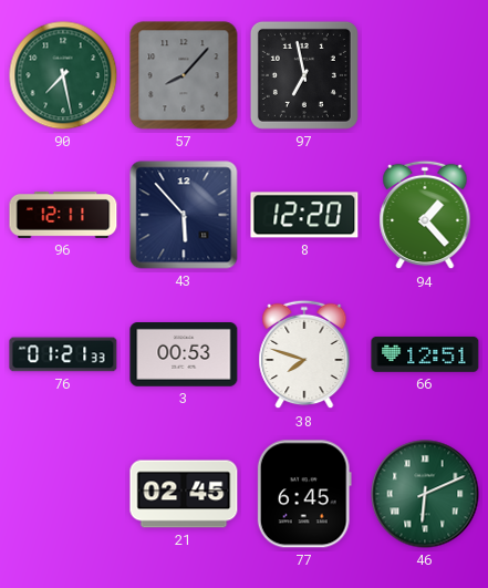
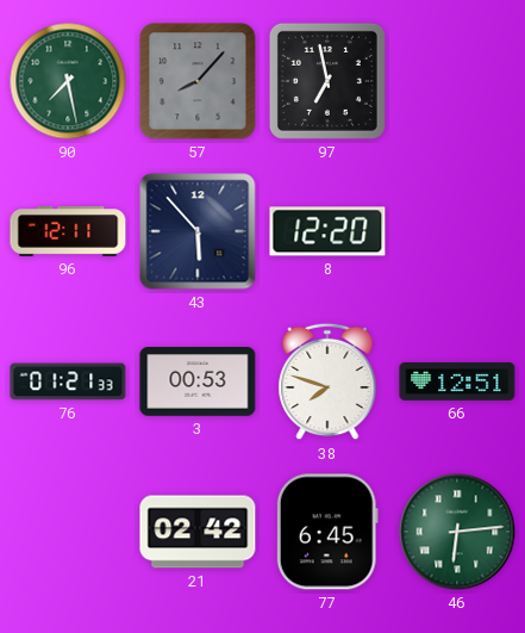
94: 1:23 -> none (425, 215)
21: 02:45 -> 02:42 (198, 532)
46: 6:11 -> 6:14 (457, 532)
